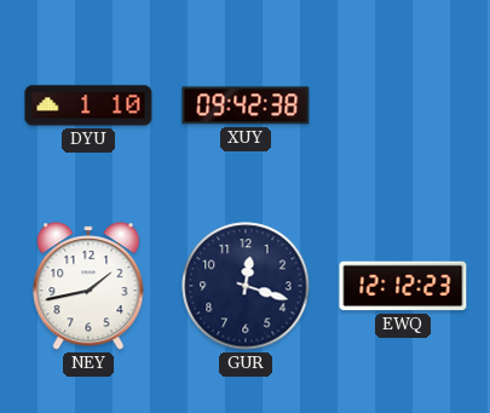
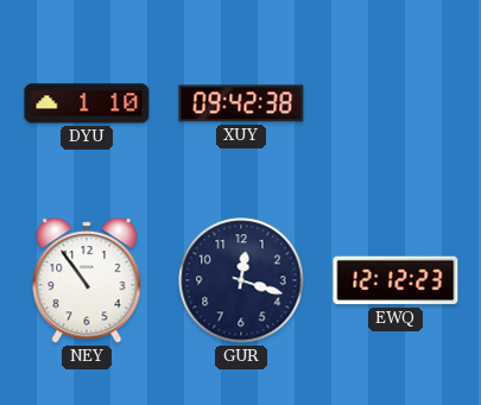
NEY: 1:43 -> 10:54 (87, 280)
